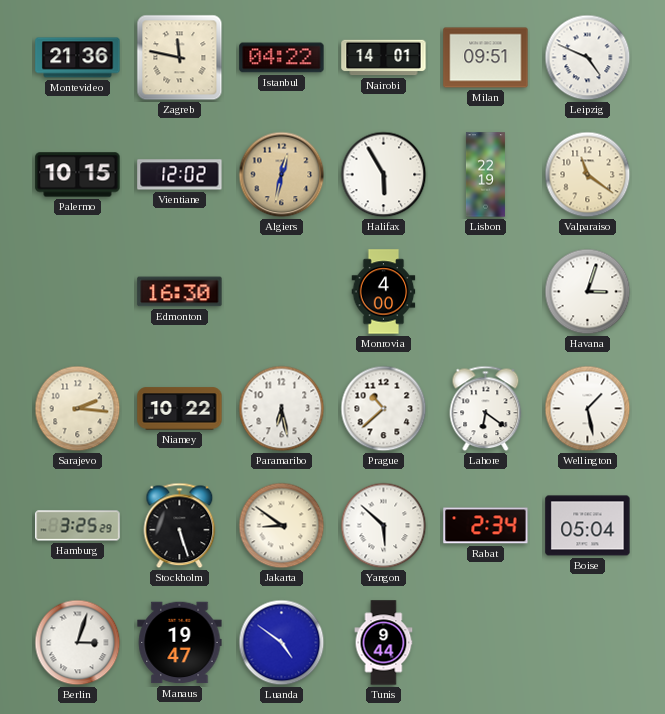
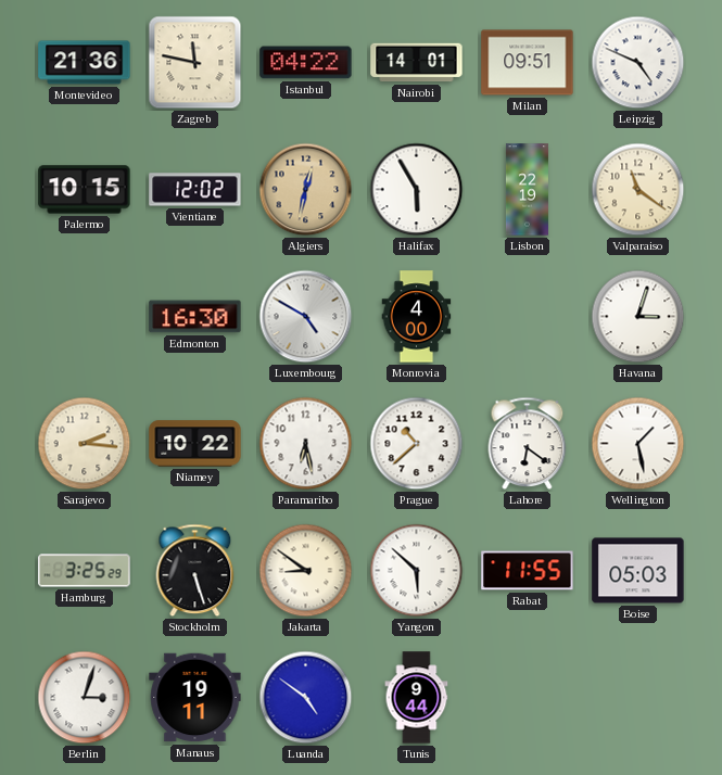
Luxembourg: none -> 4:50 (306, 317)
Rabat: 2:34 -> 11:55 (528, 571)
Boise: 05:04 -> 05:03 (638, 571)
Manaus: 19:47 -> 19:11 (195, 698)
